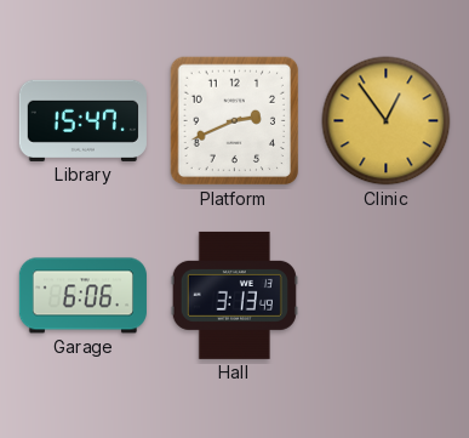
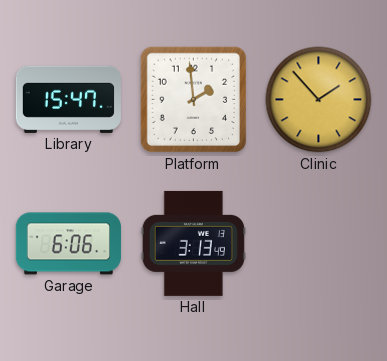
Platform: 2:41 -> 1:59 (194, 100)
Clinic: 12:54 -> 1:53 (319, 100)
